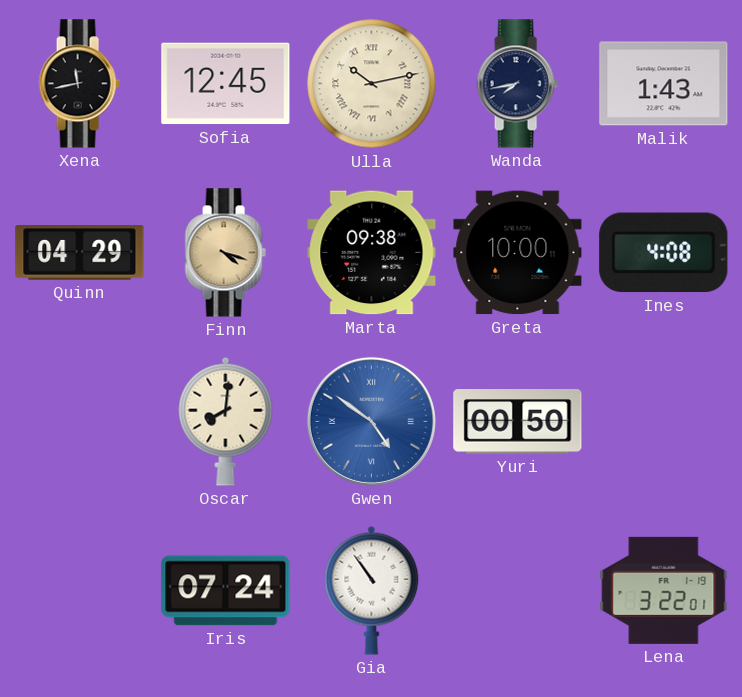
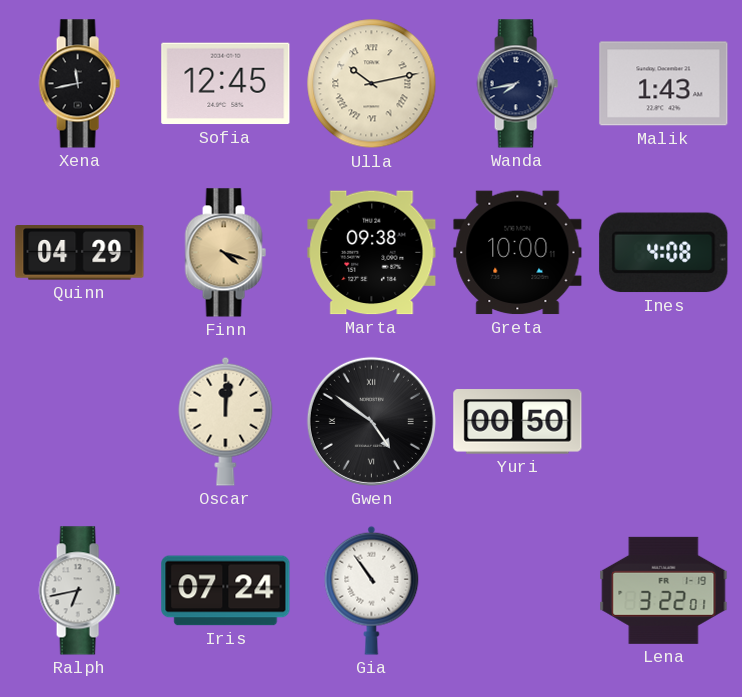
Oscar: 8:01 -> 12:01 (226, 421)
Gwen dial: blue -> black (371, 421)
Ralph: none -> 6:43 (79, 591)
